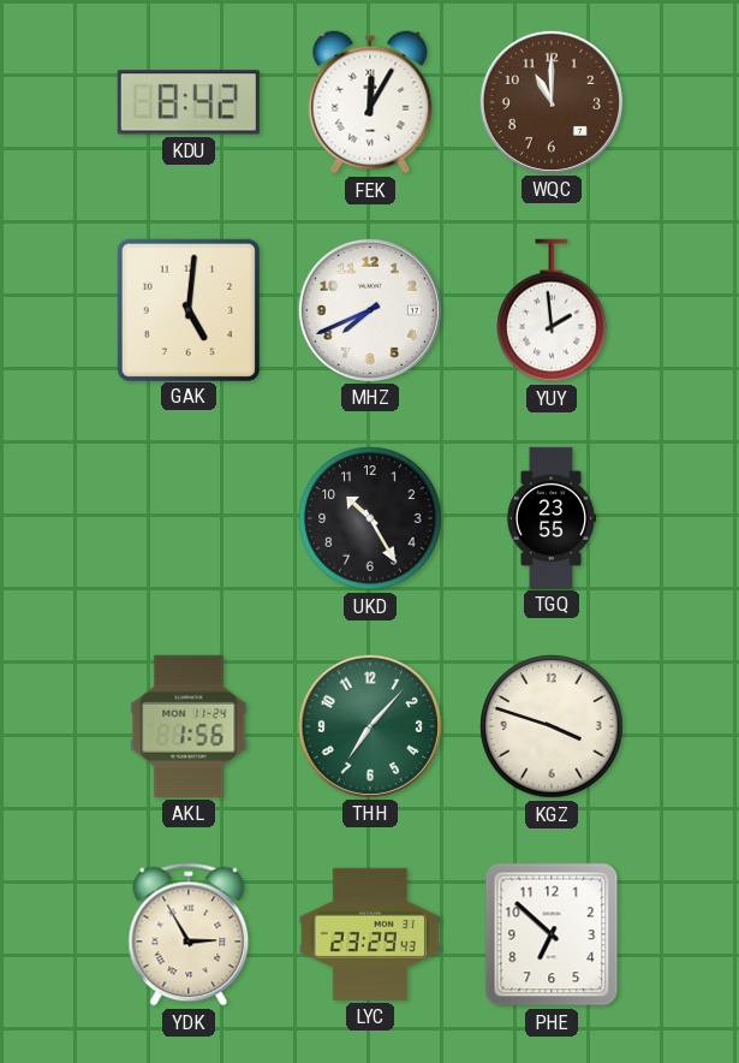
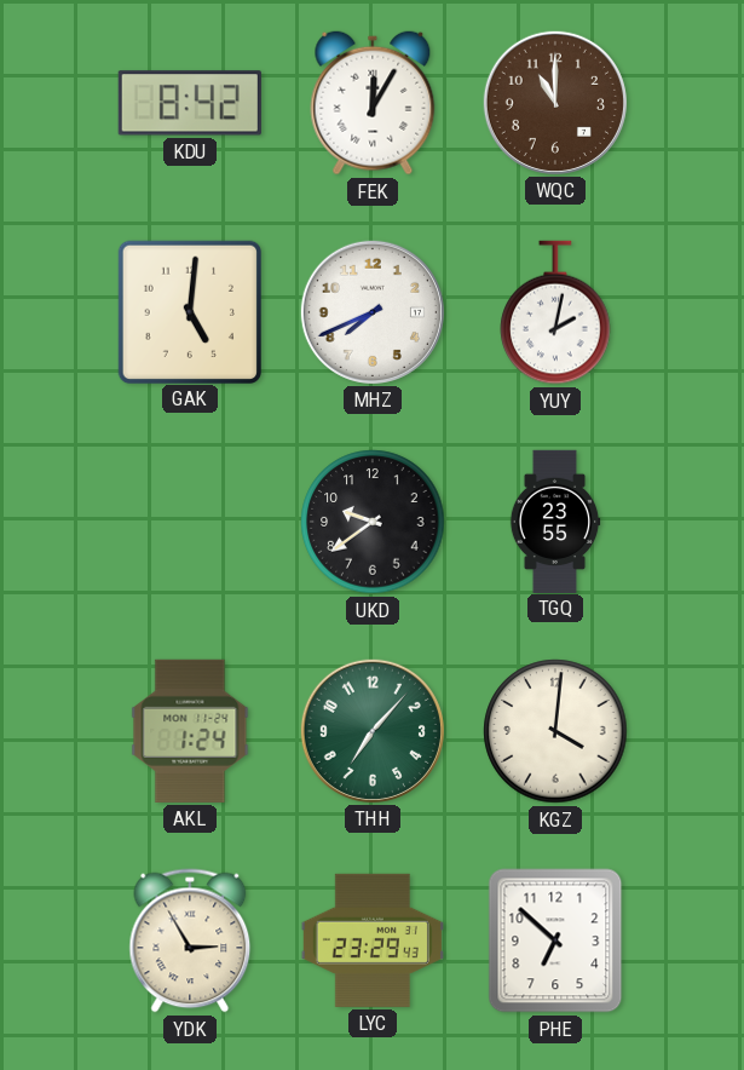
YUY: 1:59 -> 2:02 (555, 312)
UKD: 10:25 -> 9:39 (373, 522)
AKL: 1:56 -> 1:24 (190, 731)
KGZ: 3:48 -> 4:01 (555, 731)
